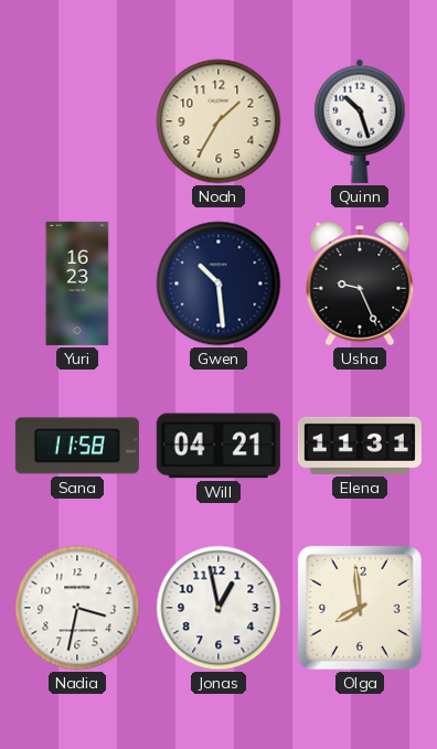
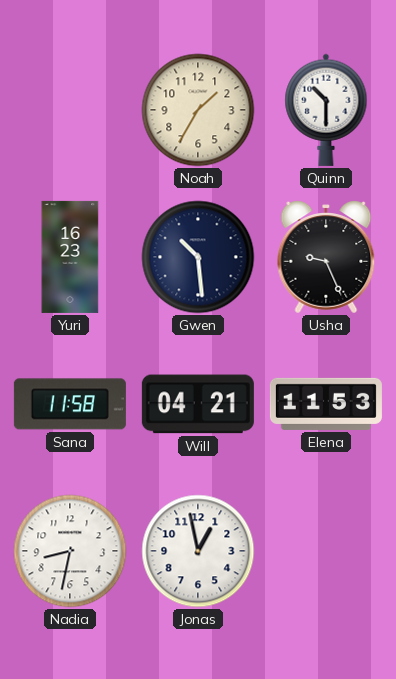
Quinn: 10:27 -> 10:30 (326, 110)
Elena: 11:31 -> 11:53 (326, 404)
Nadia: 3:32 -> 8:32 (70, 551)
Olga: 7:59 -> none (360, 608)
